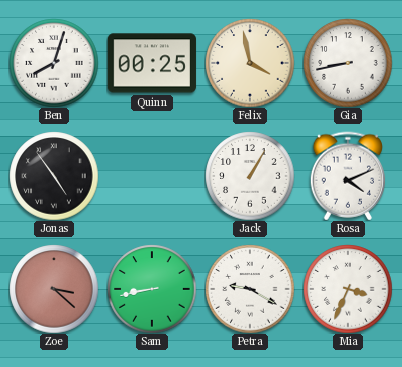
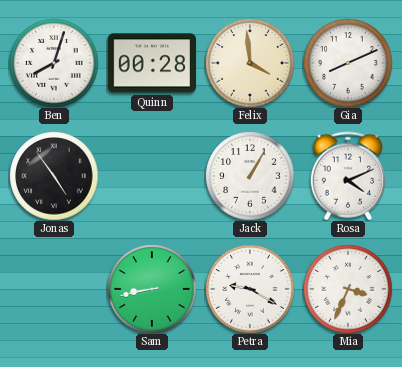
Quinn: 00:25 -> 00:28 (151, 63)
Felix: 3:58 -> 3:59 (250, 63)
Gia: 8:43 -> 8:11 (348, 63)
Zoe: 3:22 -> none (54, 289)
